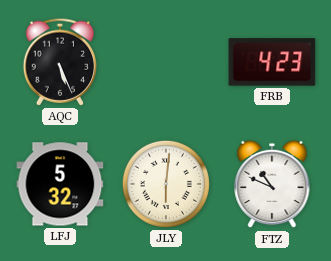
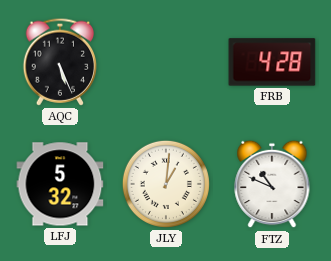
FRB: 4:23 -> 4:28 (272, 62)
JLY: 6:01 -> 1:01 (166, 184)
